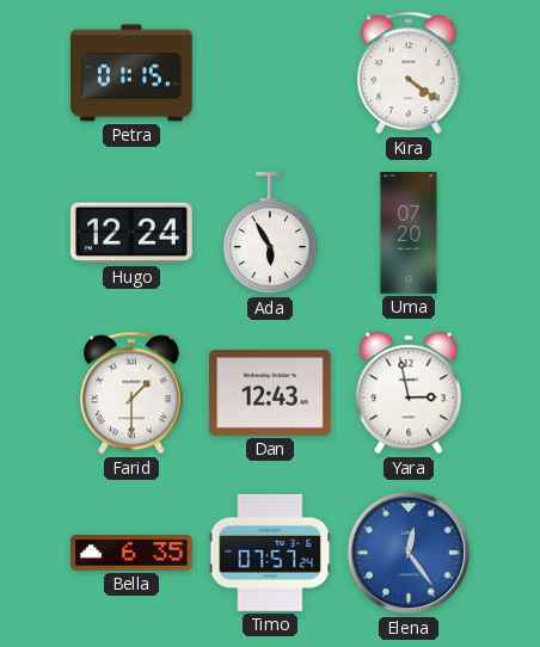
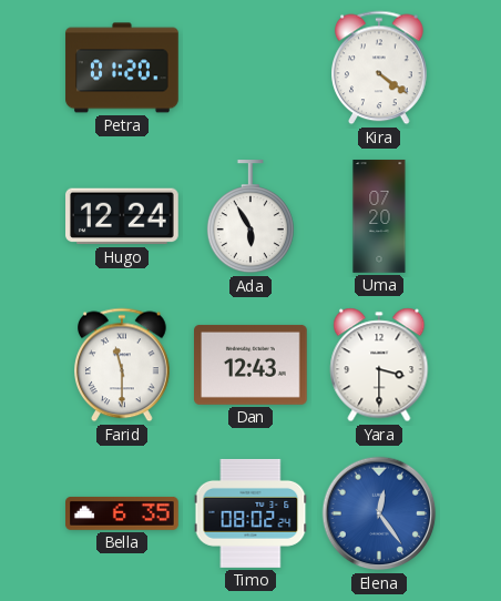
Petra: 01:15 -> 01:20 (122, 68)
Farid: 1:30 -> 11:30 (123, 365)
Yara: 2:58 -> 3:30 (379, 365)
Timo: 07:57 -> 08:02 (250, 513)
